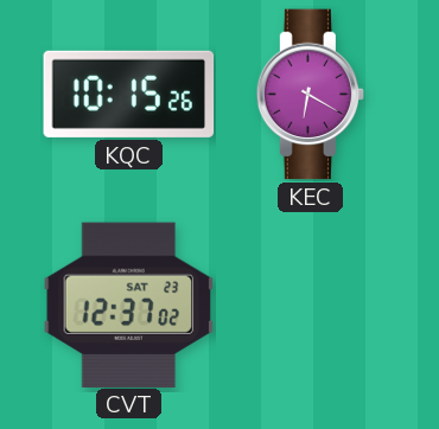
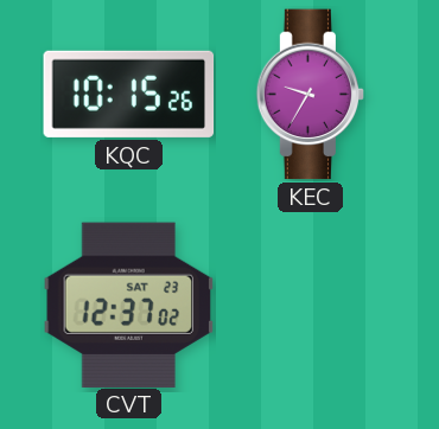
KEC: 6:20 -> 9:35 (311, 95)
